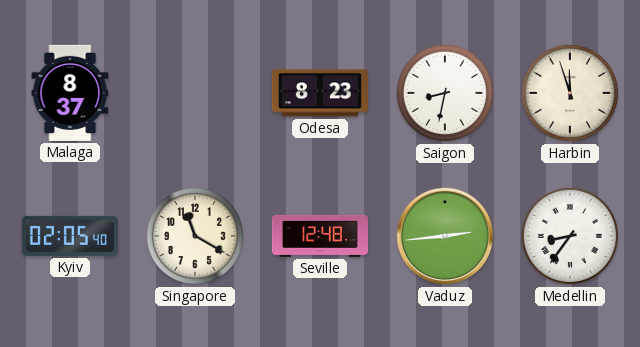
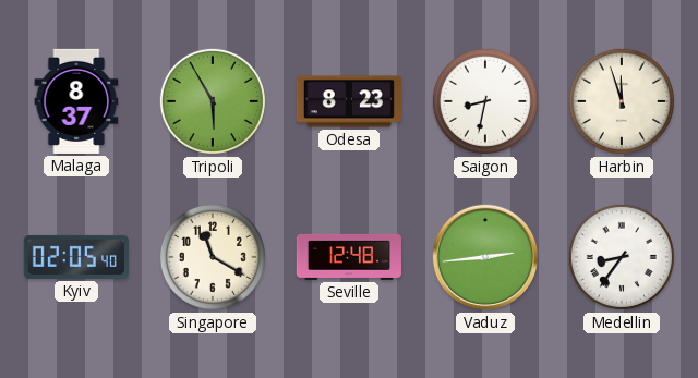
Tripoli: none -> 5:55 (213, 101)
